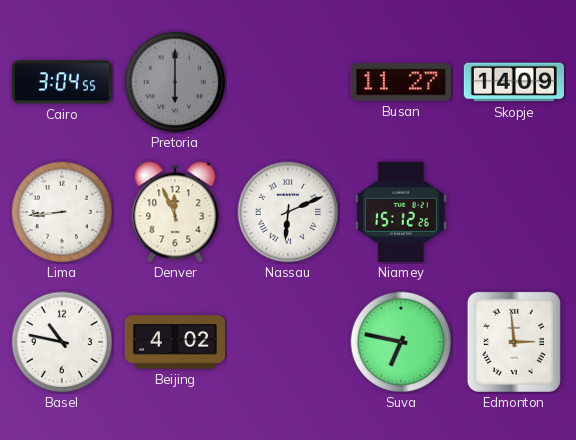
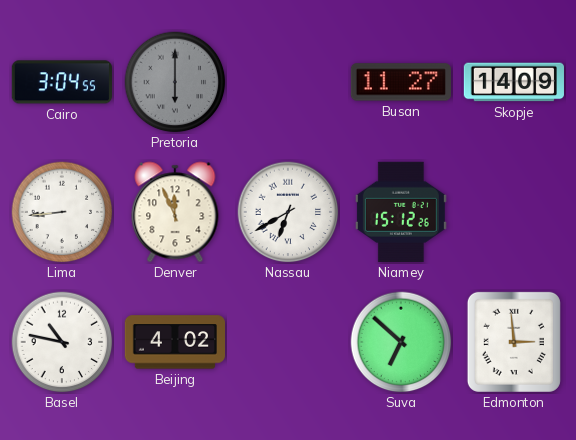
Nassau: 6:11 -> 6:40 (288, 212)
Suva: 6:47 -> 6:52 (401, 342)
